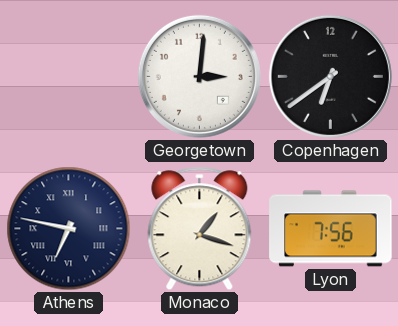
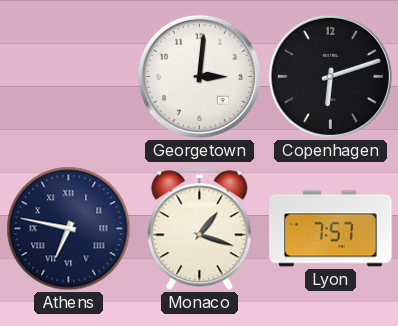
Copenhagen: 6:39 -> 6:12 (330, 76)
Lyon: 7:56 -> 7:57 (331, 229)
